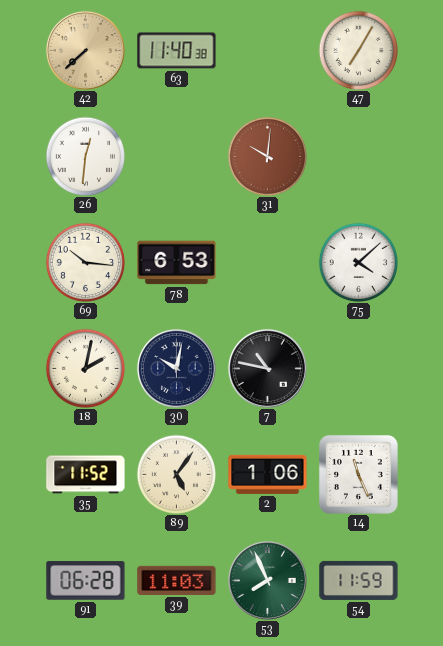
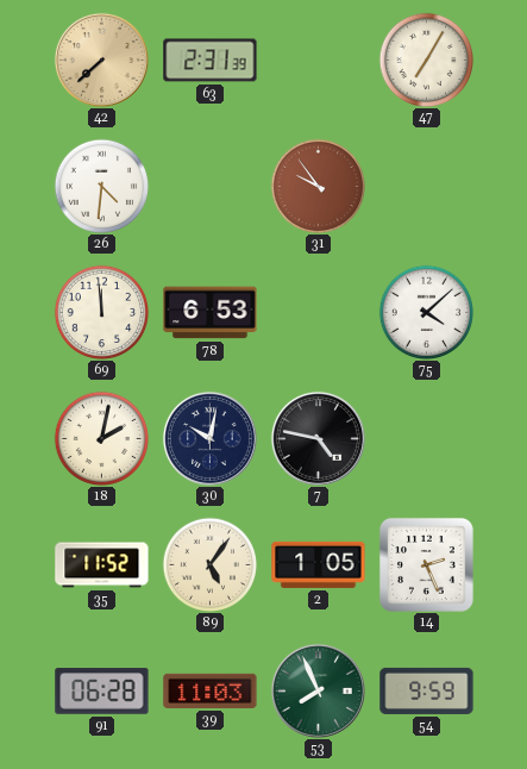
63: 11:40 -> 2:31 (211, 61)
26: 12:31 -> 4:31 (101, 186)
31: 10:01 -> 9:54 (318, 186)
69: 10:16 -> 11:59 (101, 312)
7: 10:47 -> 4:47 (318, 438)
2: 1:06 -> 1:05 (319, 564)
14: 11:26 -> 2:26 (426, 564)
54: 11:59 -> 9:59 (427, 690)
